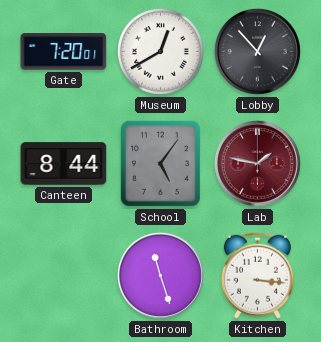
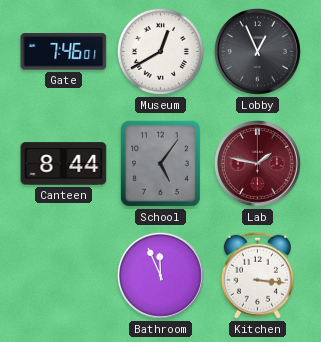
Gate: 7:20 -> 7:46 (64, 52)
Lobby: 12:53 -> 12:56 (257, 51)
Bathroom: 11:27 -> 11:56 (160, 275)
